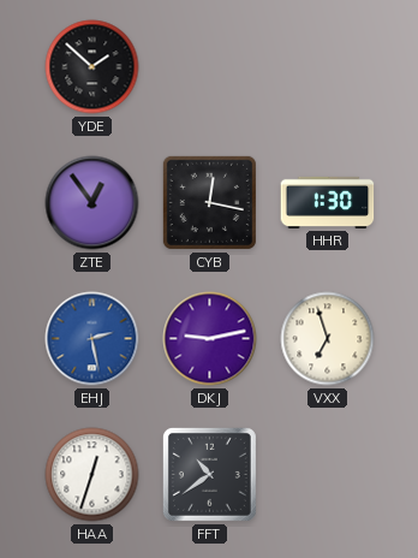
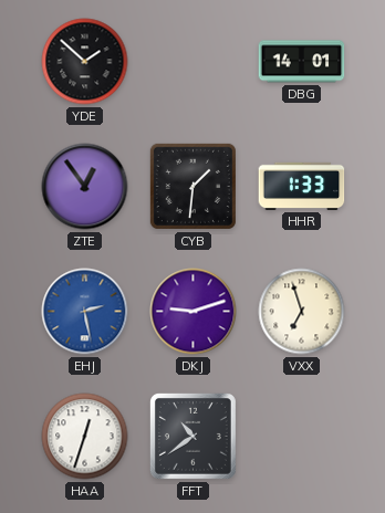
DBG: none -> 14:01 (302, 62)
CYB: 12:17 -> 1:31 (192, 186)
HHR: 1:30 -> 1:33 (302, 186)
DKJ: 9:13 -> 9:12 (194, 312)
